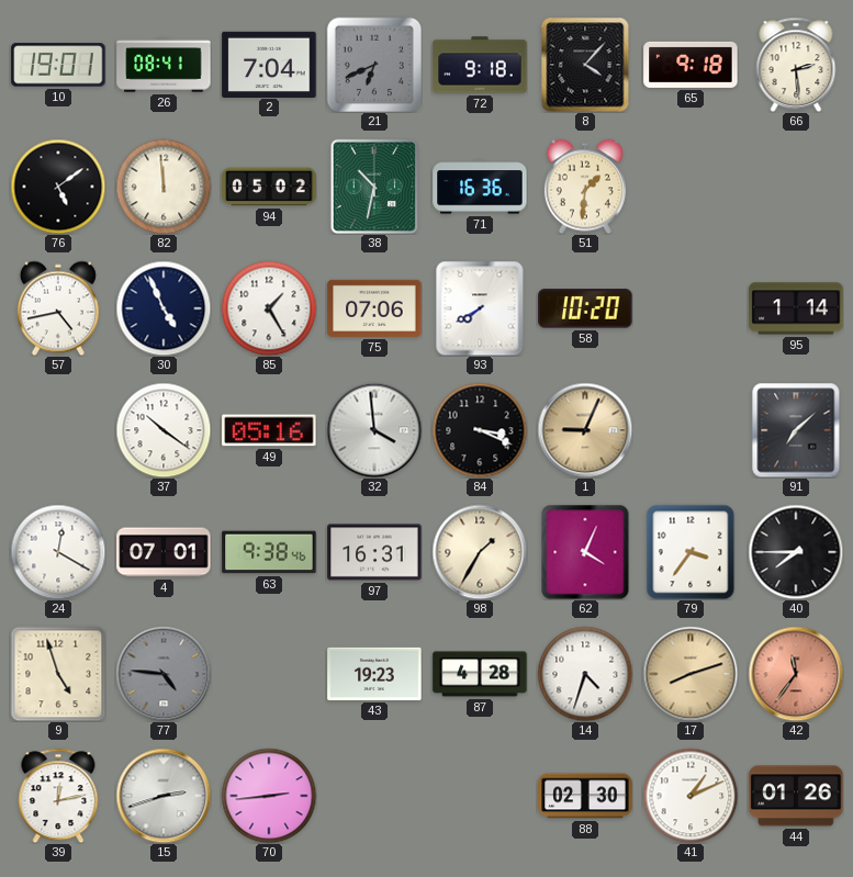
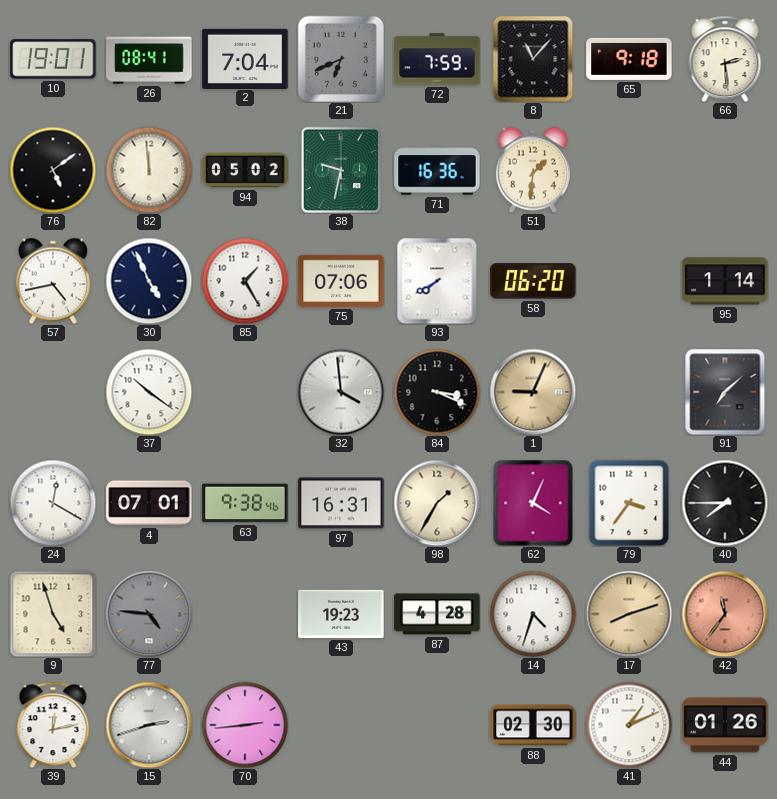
72: 9:18 -> 7:59 (437, 59)
8: 4:07 -> 11:07 (533, 59)
38: 10:32 -> 9:32 (341, 170)
58: 10:20 -> 06:20 (533, 281)
49: 05:16 -> none (269, 430)
